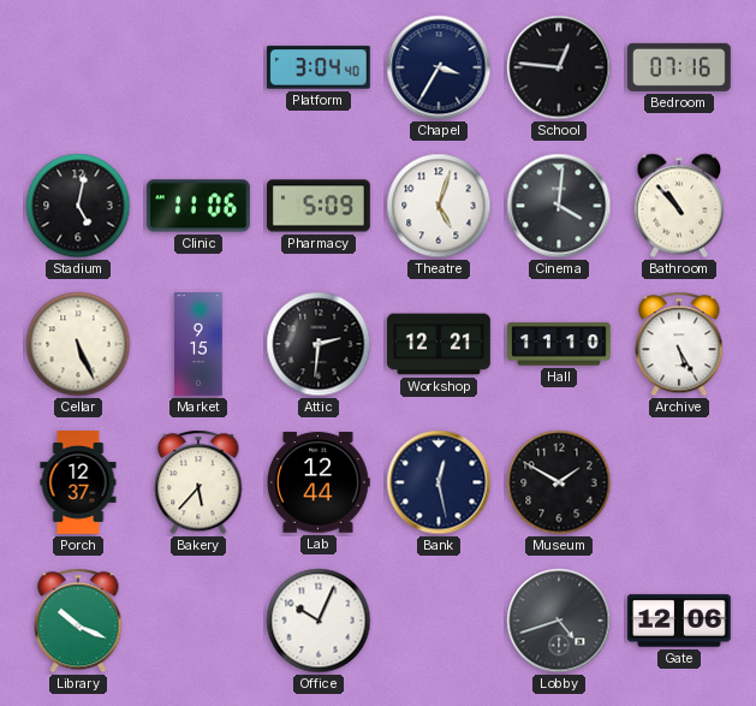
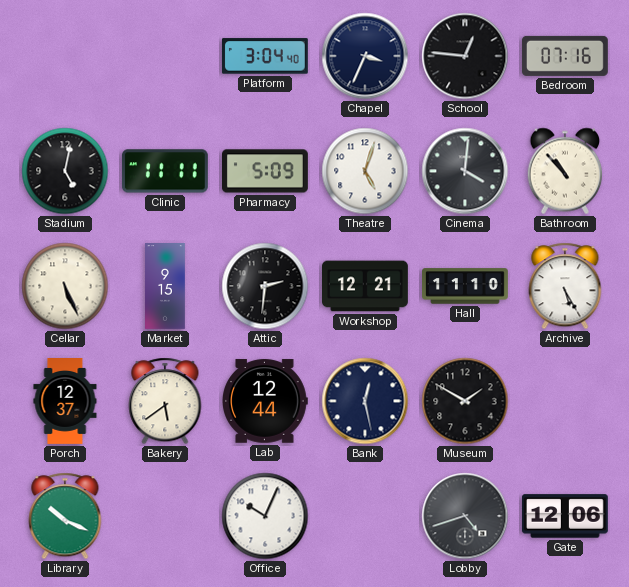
Chapel: 3:35 -> 3:34 (365, 56)
Clinic: 11:06 -> 11:11 (165, 171)
Bakery: 5:37 -> 5:39 (165, 401)
